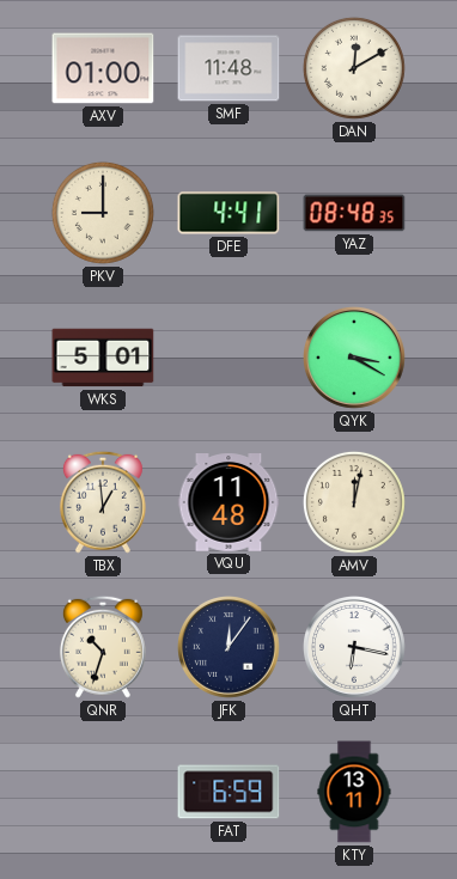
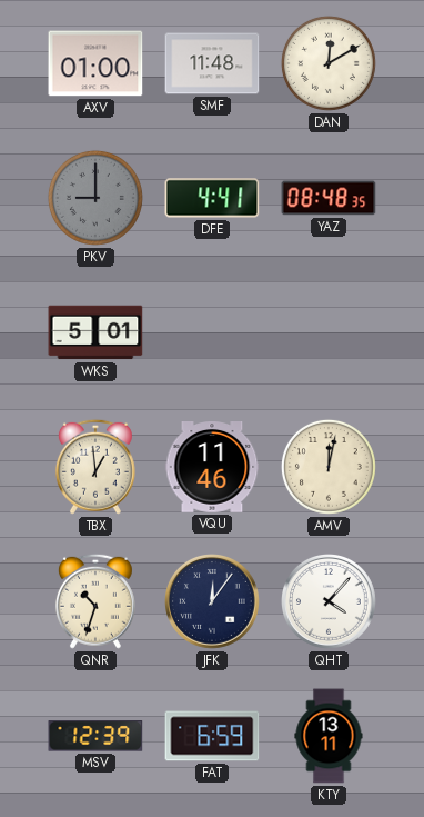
PKV dial: cream -> grey (95, 198)
QYK: 3:20 -> none (355, 359)
VQU: 11:48 -> 11:46 (212, 468)
QHT: 6:17 -> 4:07 (330, 602)
MSV: none -> 12:39 (95, 736)
